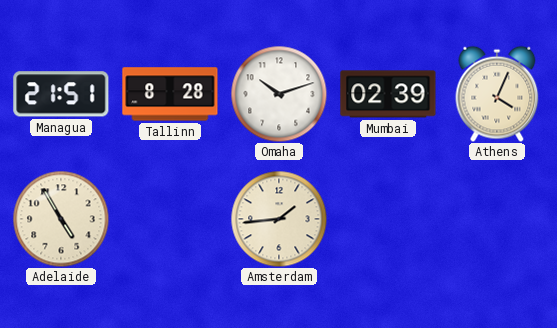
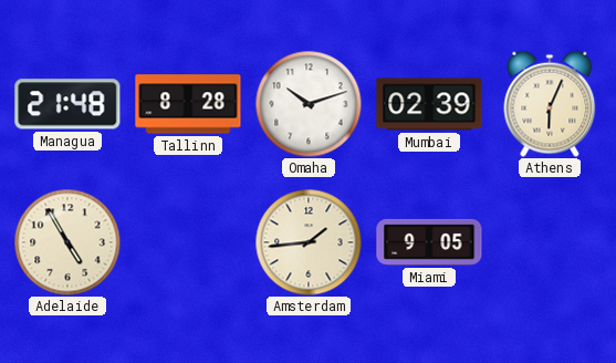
Managua: 21:51 -> 21:48 (67, 104)
Athens: 4:04 -> 6:04 (550, 104)
Miami: none -> 9:05 (429, 242)
